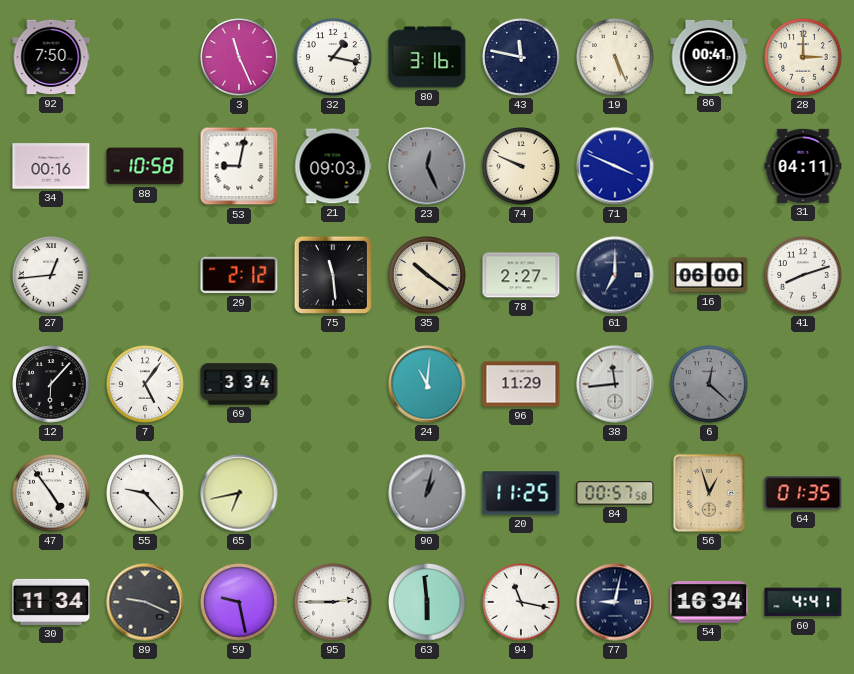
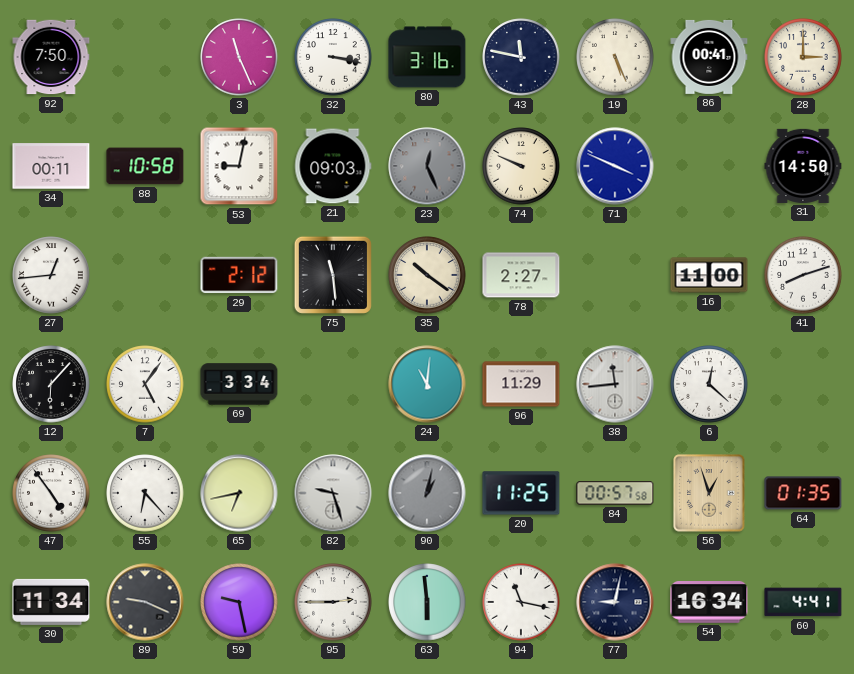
32: 1:17 -> 3:17 (333, 57)
34: 00:16 -> 00:11 (51, 166)
31: 04:11 -> 14:50 (803, 166)
61: 7:00 -> none (615, 275)
16: 06:00 -> 11:00 (709, 275)
6 dial: grey -> white (709, 384)
55: 9:23 -> 6:23 (145, 493)
82: none -> 9:27 (333, 493)
